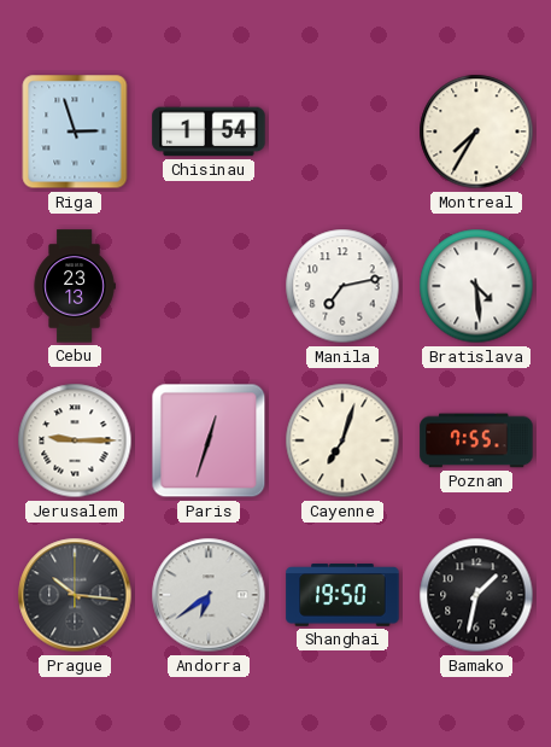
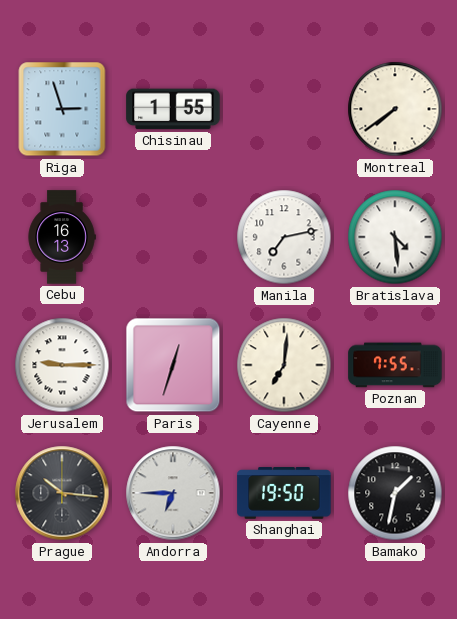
Chisinau: 1:54 -> 1:55 (173, 109)
Montreal: 7:35 -> 7:39 (395, 109)
Cebu: 23:13 -> 16:13 (62, 237)
Cayenne: 7:03 -> 7:01 (284, 365)
Andorra: 6:39 -> 6:45 (173, 493)
